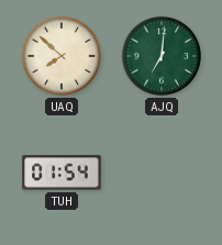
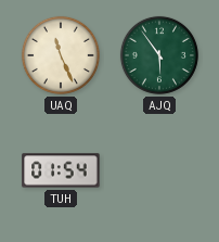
UAQ: 7:52 -> 11:26 (61, 55)
AJQ: 7:01 -> 5:54 (159, 55)
